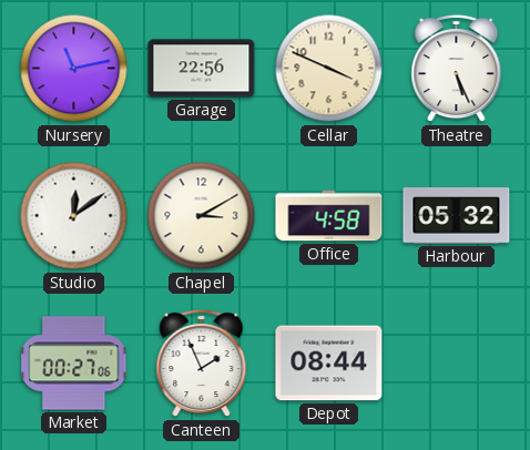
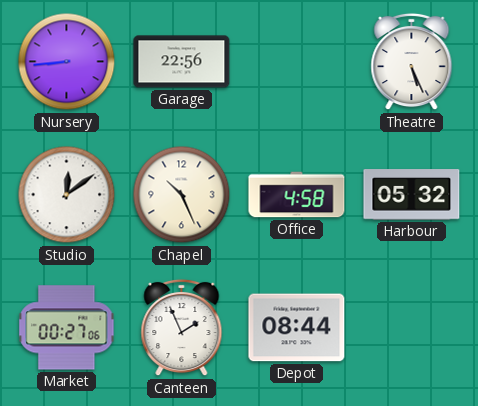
Nursery: 11:13 -> 8:44 (67, 62)
Cellar: 3:49 -> none (329, 69)
Chapel: 3:10 -> 10:26 (182, 195)
